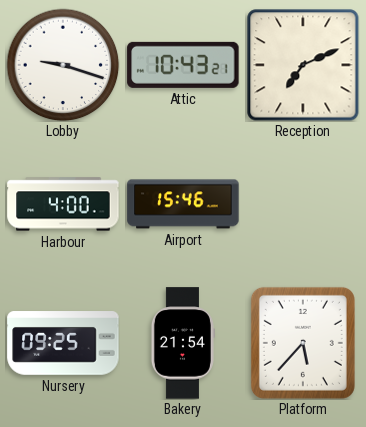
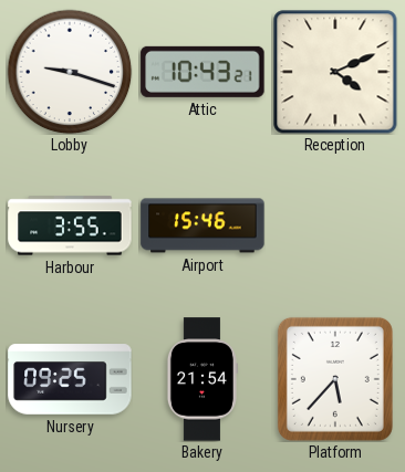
Reception: 7:11 -> 4:11 (335, 72)
Harbour: 4:00 -> 3:55 (70, 225)
